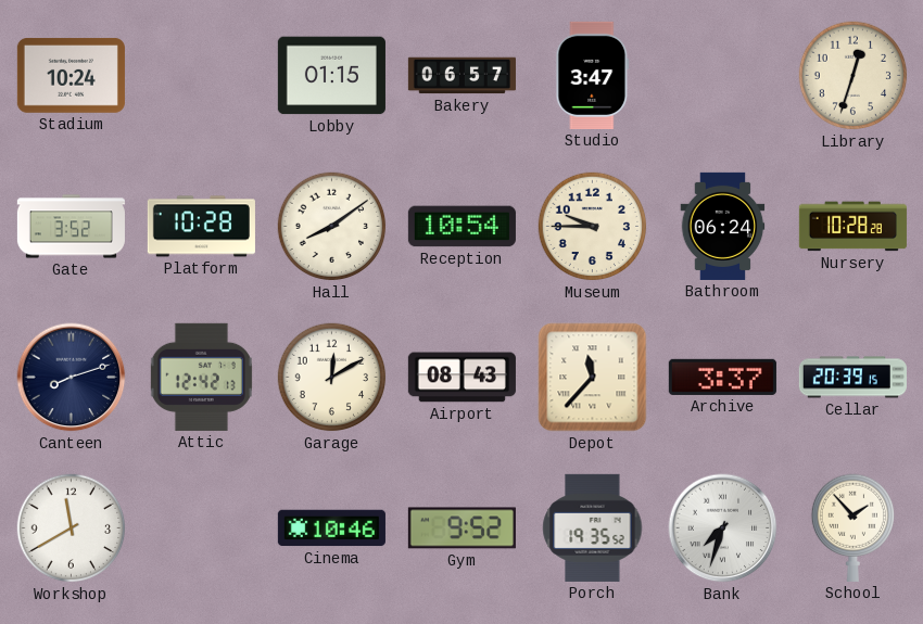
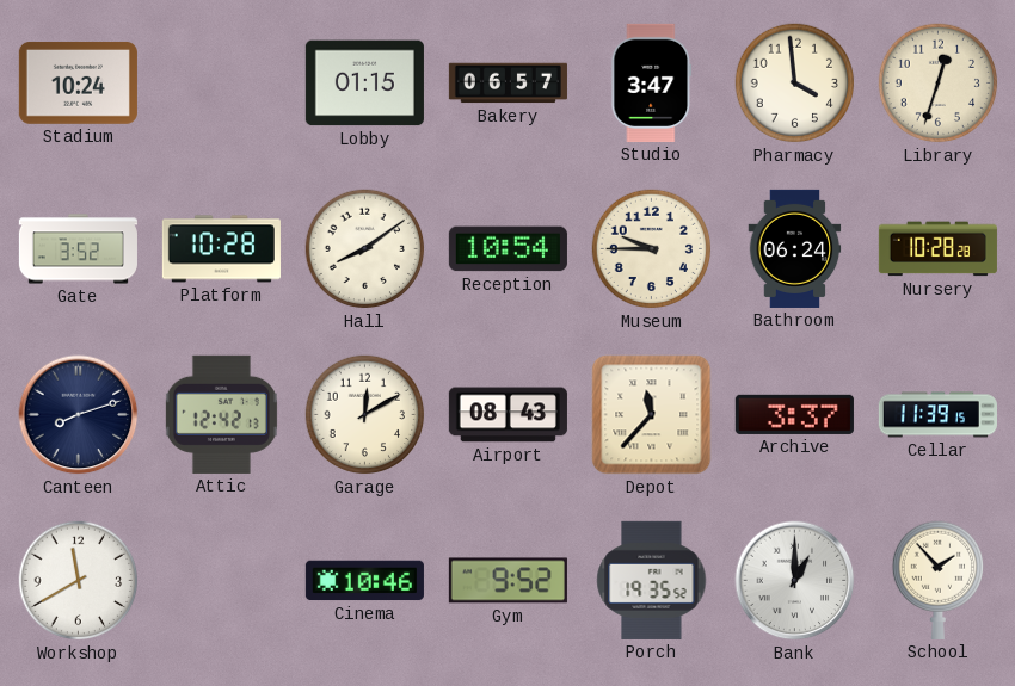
Pharmacy: none -> 3:59 (795, 84)
Cellar: 20:39 -> 11:39 (937, 415)
Bank: 7:33 -> 1:00 (795, 581)
